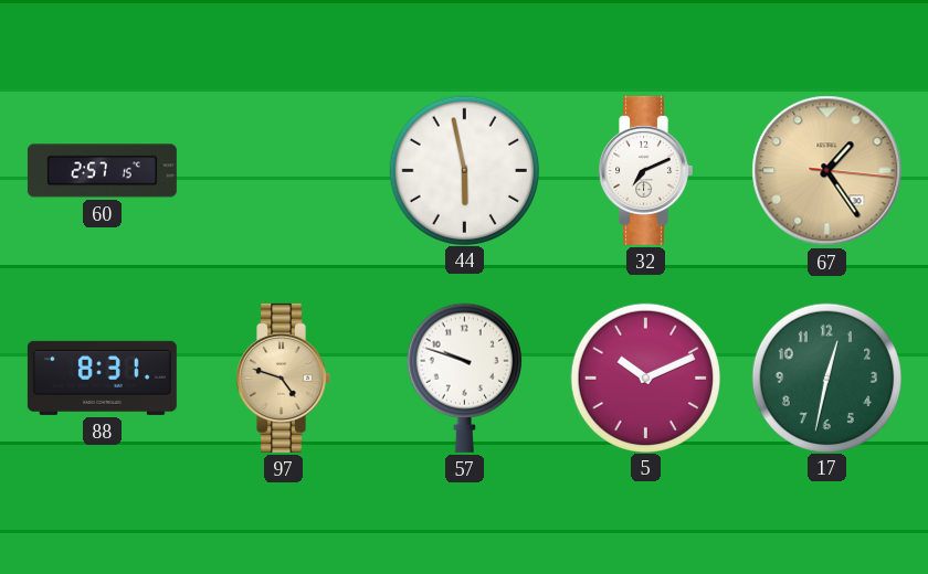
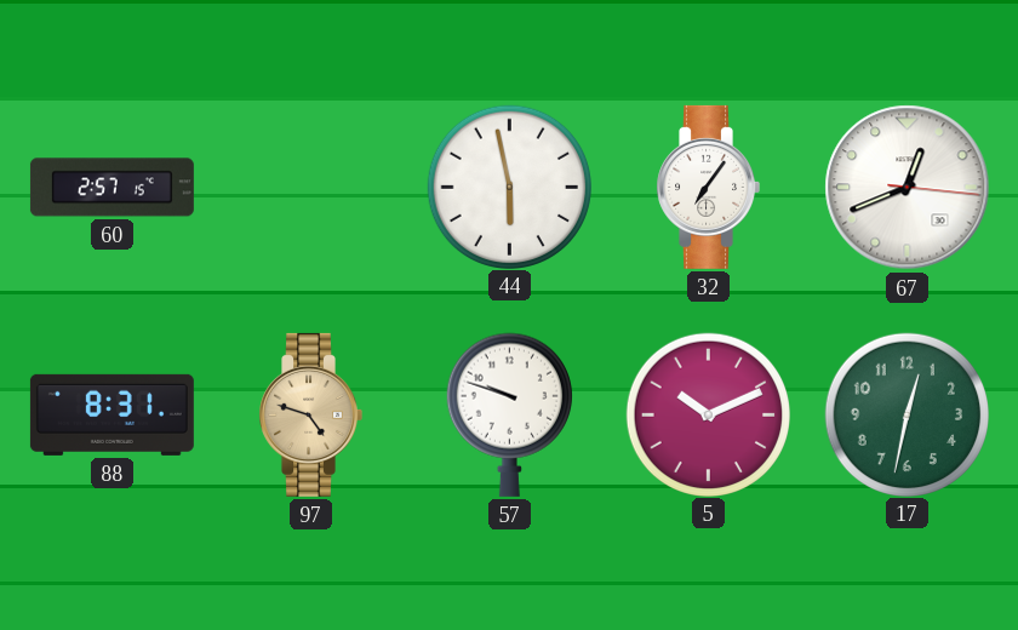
32: 7:11 -> 7:06 (708, 187)
67: 1:24 -> 12:41 (908, 188)
67 dial: champagne -> white (908, 188)
